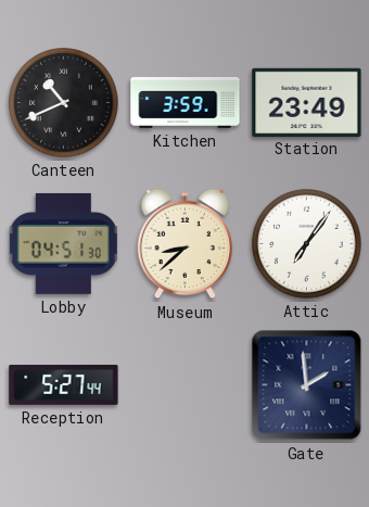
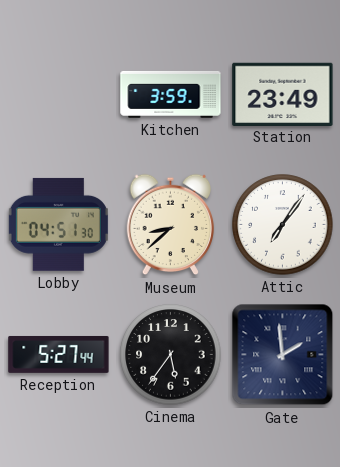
Canteen: 10:41 -> none (64, 103)
Cinema: none -> 5:36 (171, 355)
